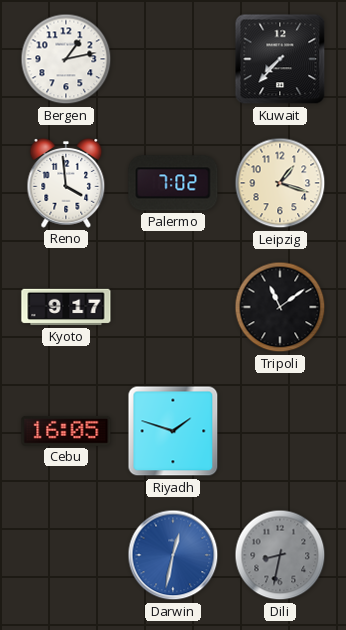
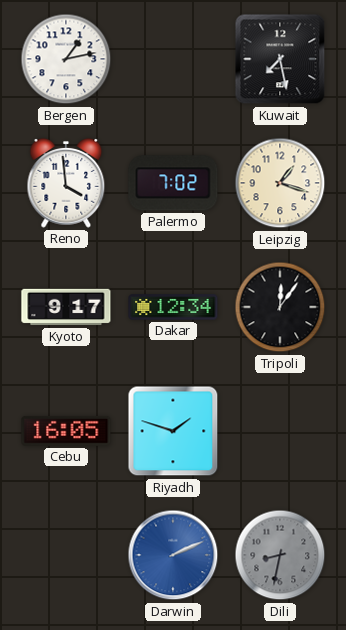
Kuwait: 7:37 -> 7:28 (280, 59)
Dakar: none -> 12:34 (173, 307)
Tripoli: 11:09 -> 12:06 (280, 307)
Darwin: 12:32 -> 2:11 (173, 555)
